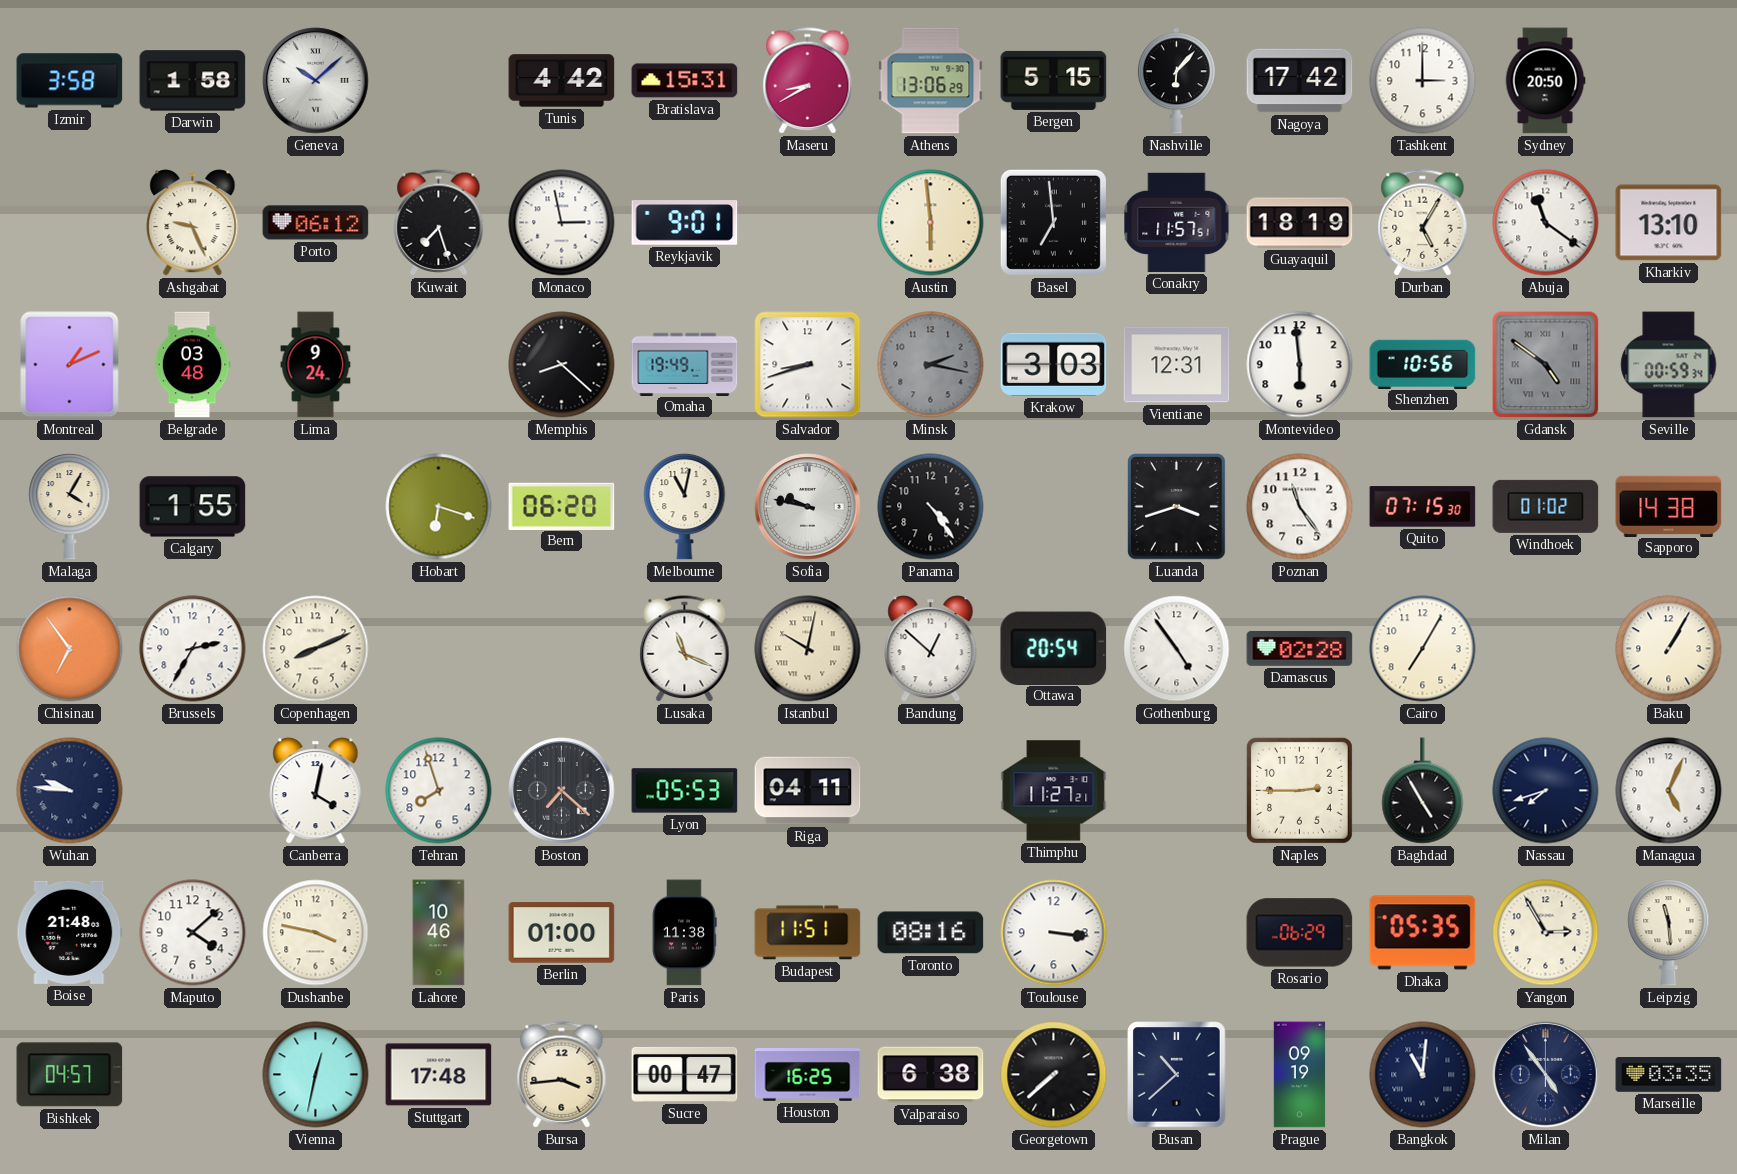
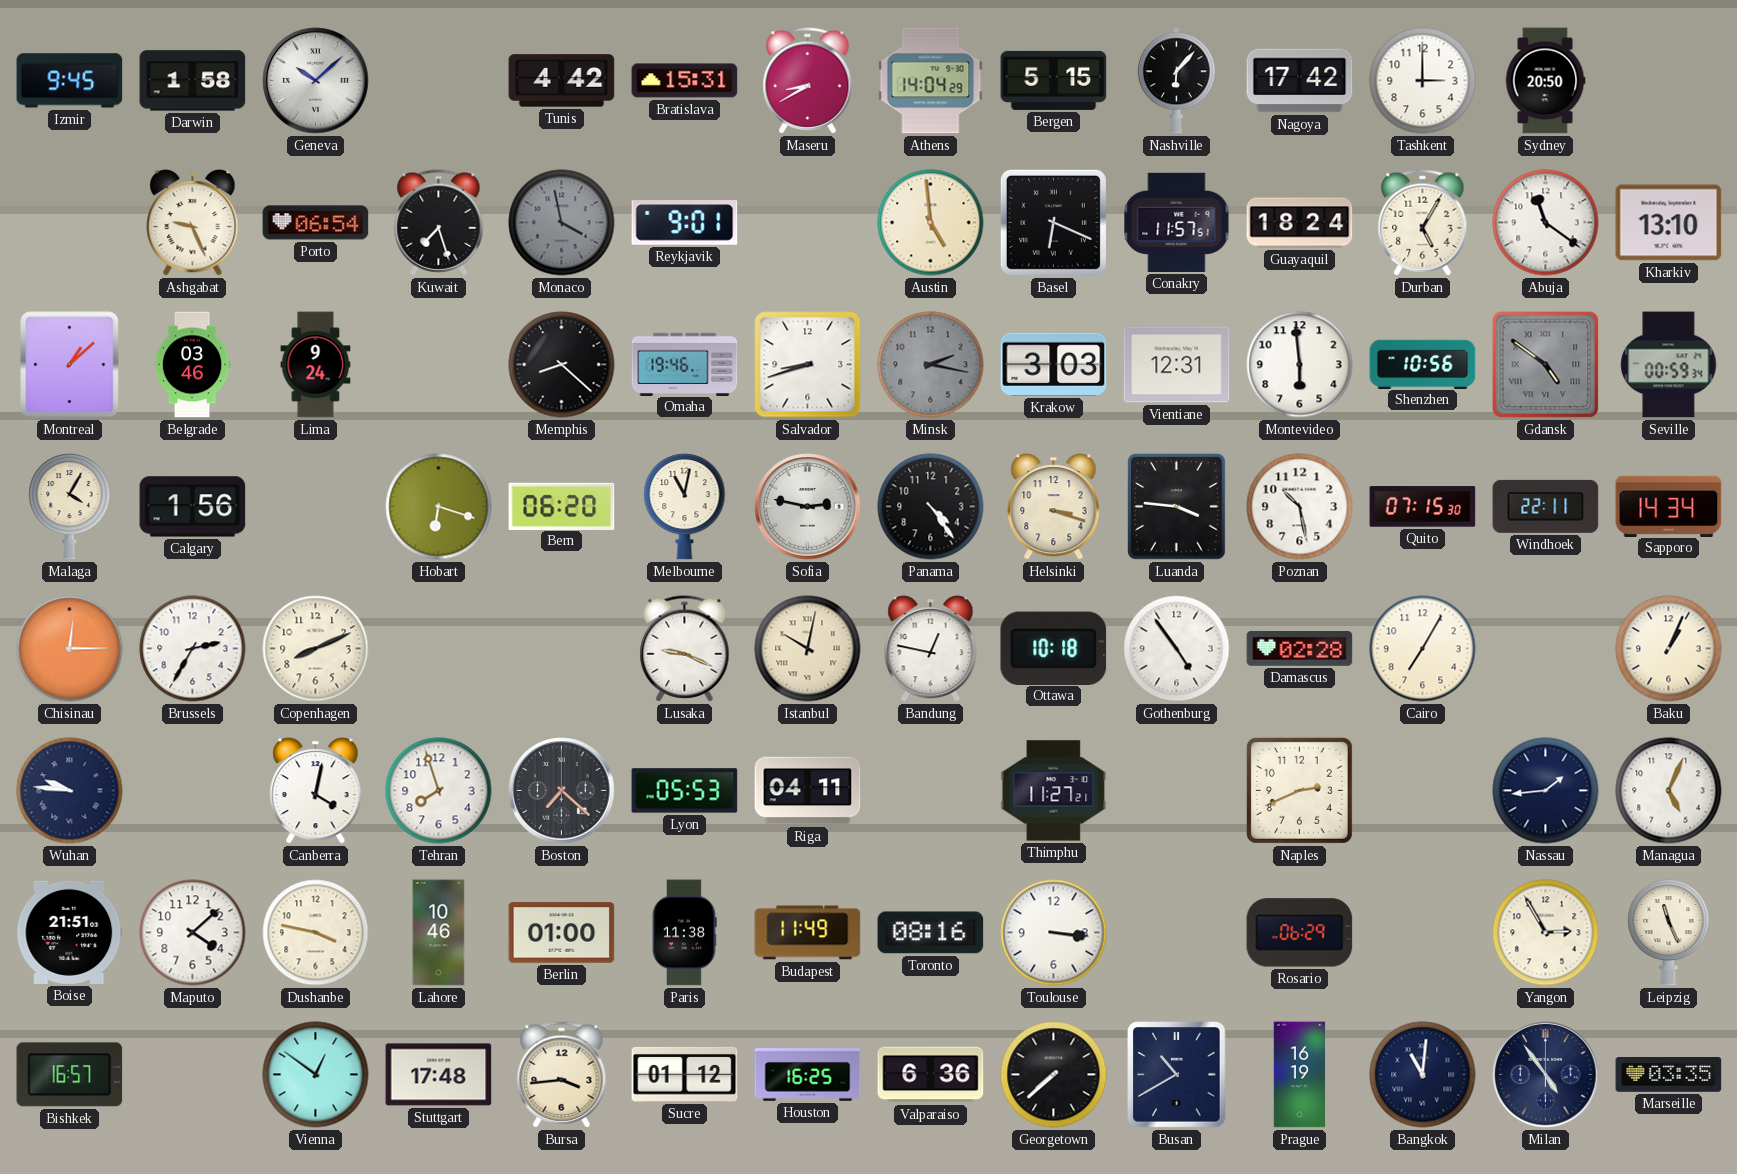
Izmir: 3:58 -> 9:45 (70, 81)
Athens: 13:06 -> 14:04 (931, 81)
Porto: 06:12 -> 06:54 (316, 223)
Monaco: 2:58 -> 3:58 (562, 223)
Monaco dial: white -> grey (562, 223)
Austin: 5:59 -> 4:59 (931, 223)
Basel: 6:59 -> 6:19 (1053, 222)
Guayaquil: 18:19 -> 18:24 (1300, 223)
Montreal: 1:11 -> 1:08 (70, 365)
Belgrade: 03:48 -> 03:46 (192, 365)
Omaha: 19:49 -> 19:46 (685, 364)
Calgary: 1:55 -> 1:56 (193, 507)
Sofia: 9:47 -> 2:47 (808, 507)
Helsinki: none -> 3:18 (1054, 507)
Luanda: 3:42 -> 3:46 (1177, 507)
Poznan: 11:24 -> 10:28 (1300, 507)
Windhoek: 01:02 -> 22:11 (1546, 506)
Sapporo: 14:38 -> 14:34 (1669, 506)
Chisinau: 6:54 -> 12:15 (70, 649)
Lusaka: 11:19 -> 9:19 (685, 649)
Bandung: 12:52 -> 12:47 (931, 649)
Ottawa: 20:54 -> 10:18 (1054, 648)
Baku: 1:05 -> 1:04 (1669, 649)
Naples: 2:45 -> 2:41 (1299, 790)
Baghdad: 4:55 -> none (1423, 791)
Nassau: 7:42 -> 1:44 (1546, 791)
Boise: 21:48 -> 21:51 (70, 932)
Budapest: 11:51 -> 11:49 (808, 933)
Dhaka: 05:35 -> none (1423, 933)
Leipzig: 11:29 -> 11:26 (1669, 933)
Bishkek: 04:57 -> 16:57 (70, 1075)
Vienna: 12:32 -> 12:51 (316, 1075)
Sucre: 00:47 -> 01:12 (685, 1074)
Valparaiso: 6:38 -> 6:36 (931, 1075)
Busan: 10:38 -> 10:40 (1177, 1075)
Prague: 09:19 -> 16:19 (1300, 1075)
